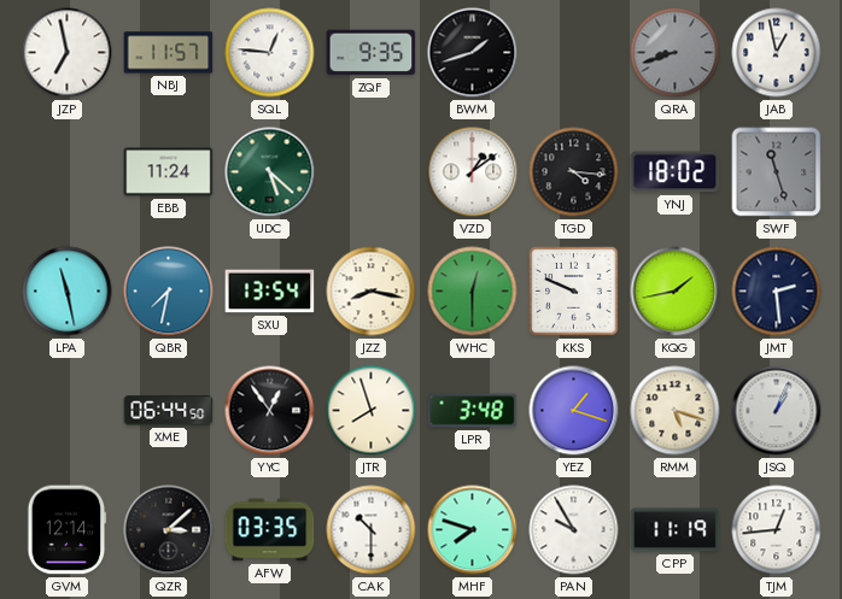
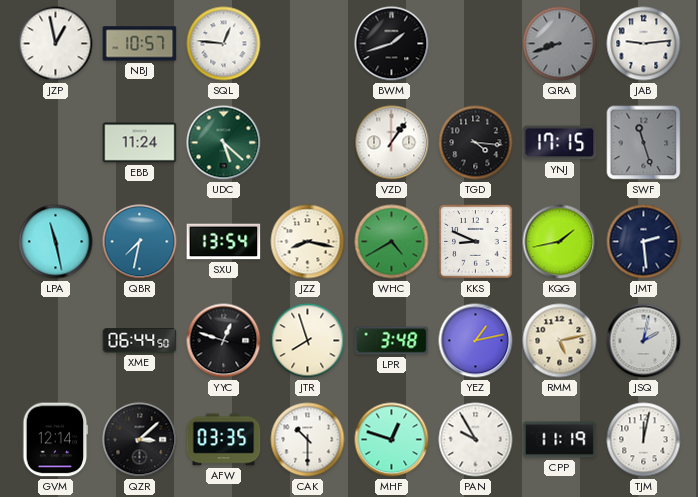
JZP: 6:58 -> 12:58 (56, 44)
NBJ: 11:57 -> 10:57 (140, 44)
ZQF: 9:35 -> none (372, 53)
JAB: 12:58 -> 9:14 (644, 44)
VZD: 1:09 -> 1:06 (392, 143)
YNJ: 18:02 -> 17:15 (560, 143)
WHC: 12:30 -> 4:40 (392, 242)
KKS: 9:49 -> 8:49 (476, 242)
YYC: 12:54 -> 12:48 (224, 341)
YEZ: 1:18 -> 1:13 (476, 341)
RMM: 5:18 -> 5:13 (560, 341)
JSQ: 1:04 -> 2:02 (644, 341)
MHF: 7:48 -> 12:48 (392, 440)
TJM: 12:44 -> 12:02 (644, 440)
